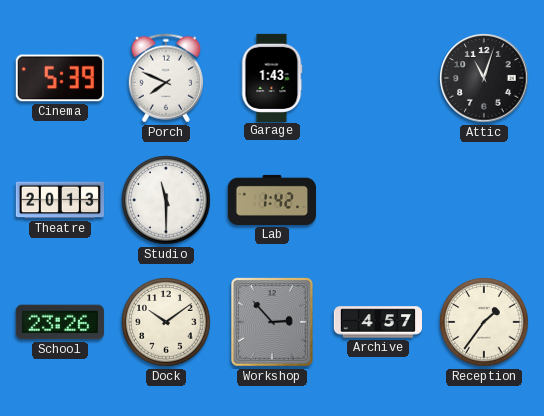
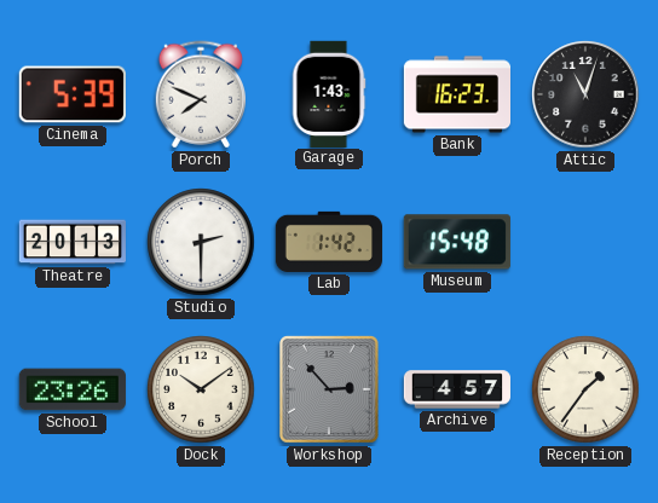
Bank: none -> 16:23 (456, 94)
Studio: 11:30 -> 2:30 (201, 242)
Museum: none -> 15:48 (457, 242)
